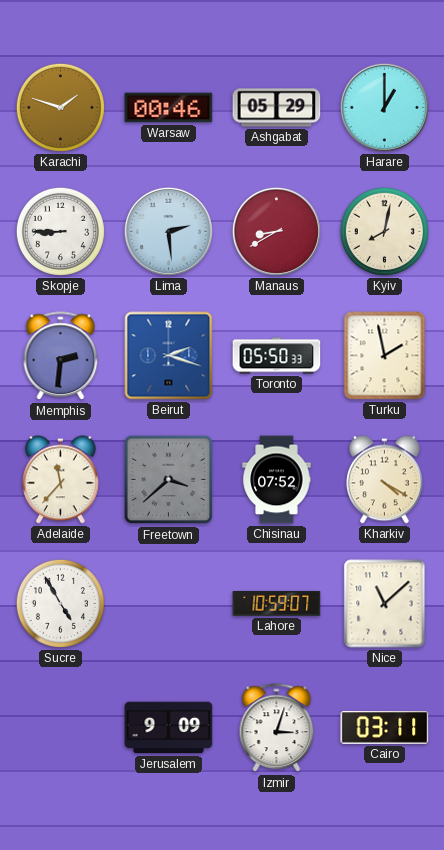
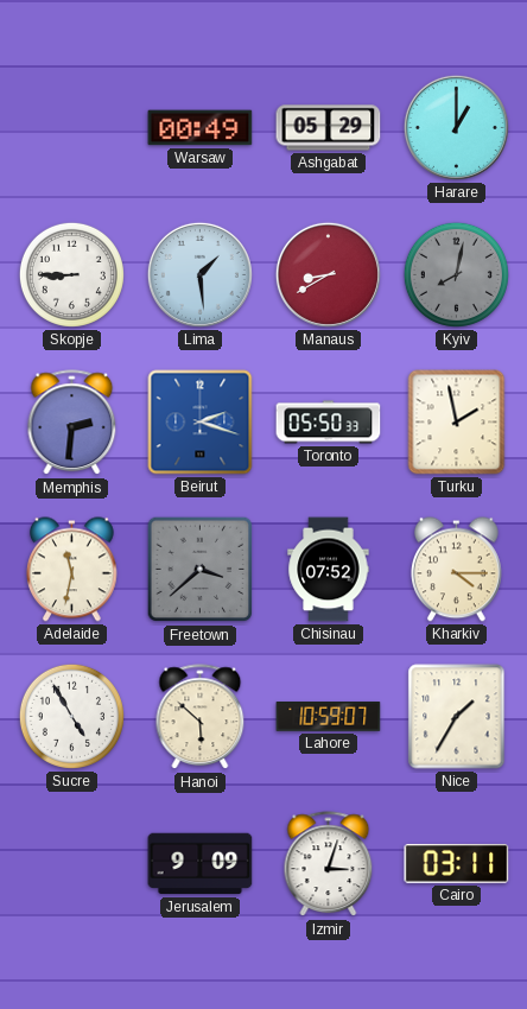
Karachi: 1:48 -> none (60, 107)
Warsaw: 00:46 -> 00:49 (201, 128)
Lima: 2:29 -> 1:29 (199, 274)
Kyiv dial: cream -> grey (456, 274)
Adelaide: 11:37 -> 11:32 (71, 570)
Kharkiv: 4:20 -> 4:15 (456, 570)
Hanoi: none -> 5:52 (201, 717)
Nice: 11:08 -> 1:35 (457, 717)
